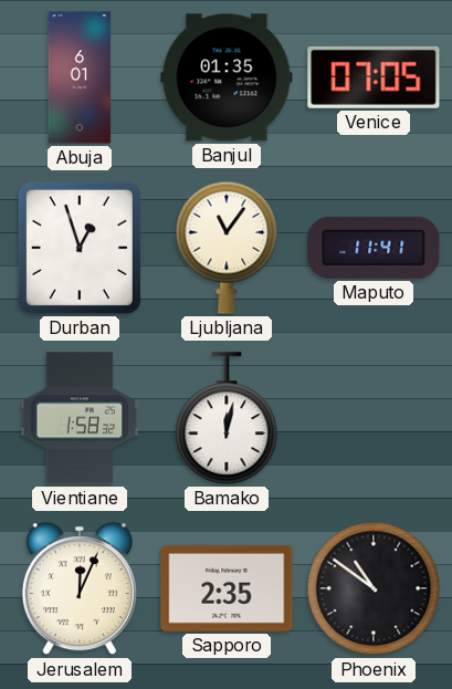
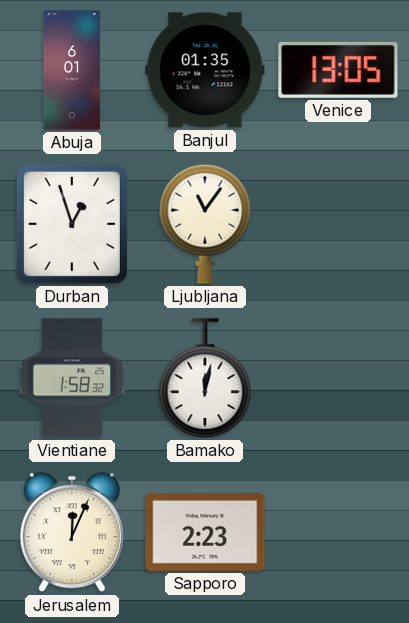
Venice: 07:05 -> 13:05 (338, 70)
Maputo: 11:41 -> none (374, 248)
Sapporo: 2:35 -> 2:23 (205, 532)
Phoenix: 10:51 -> none (374, 588)
